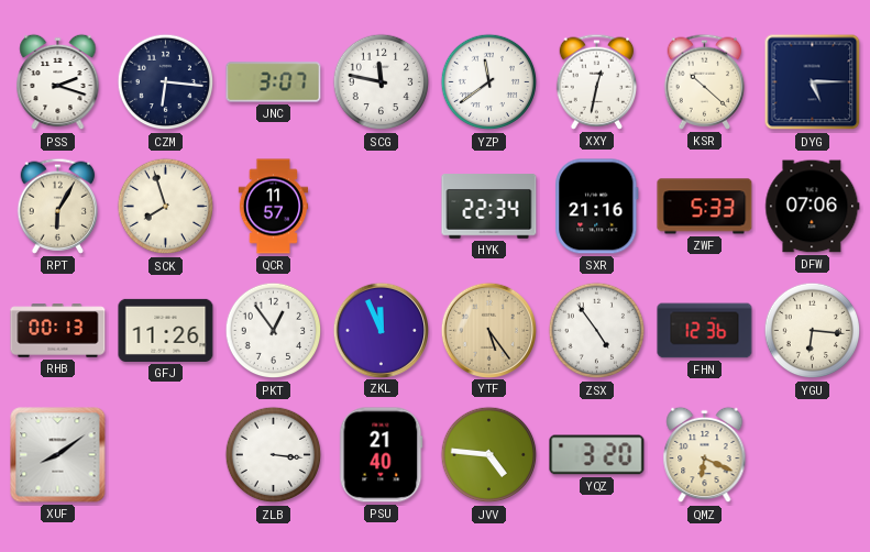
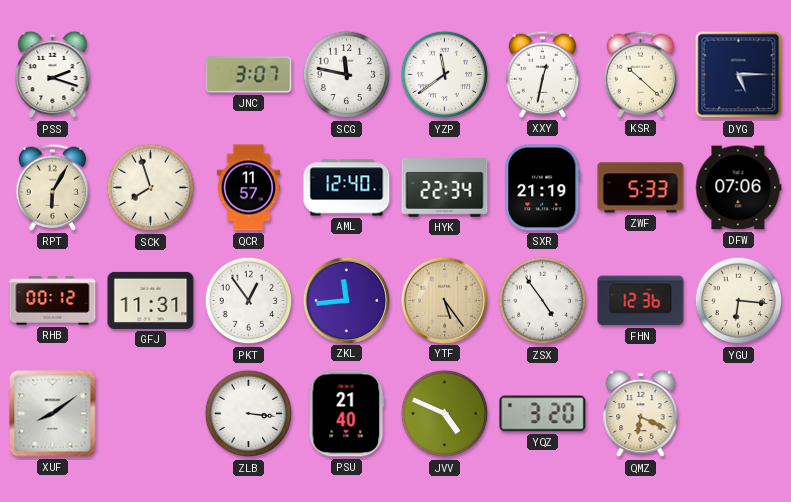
CZM: 6:16 -> none (166, 82)
AML: none -> 12:40 (347, 188)
SXR: 21:16 -> 21:19 (543, 188)
RHB: 00:13 -> 00:12 (53, 301)
GFJ: 11:26 -> 11:31 (151, 300)
ZKL: 11:56 -> 11:44 (346, 300)
JVV: 4:46 -> 4:49 (445, 414)
